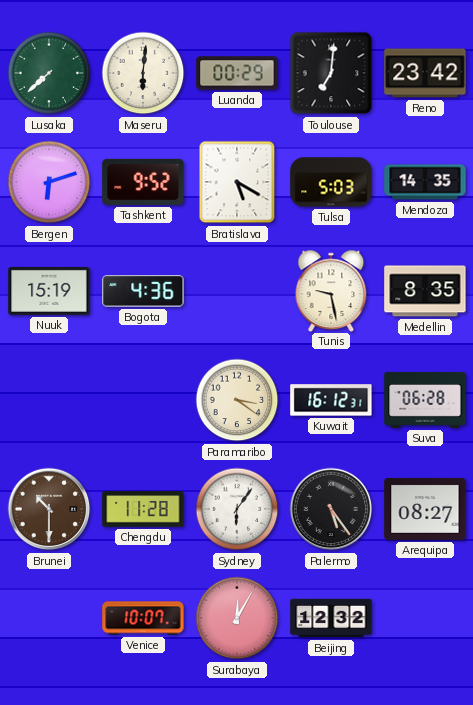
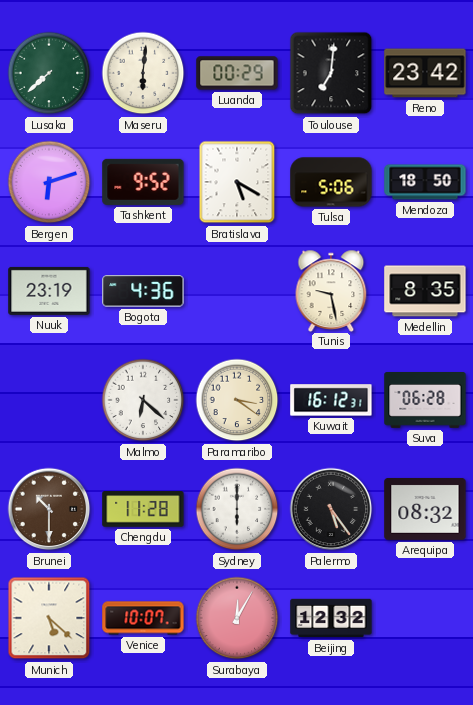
Tulsa: 5:03 -> 5:06 (331, 182)
Mendoza: 14:35 -> 18:50 (425, 182)
Nuuk: 15:19 -> 23:19 (49, 291)
Malmo: none -> 6:22 (143, 400)
Sydney: 6:06 -> 6:00 (237, 509)
Arequipa: 08:27 -> 08:32 (425, 509)
Munich: none -> 5:22 (49, 618)
